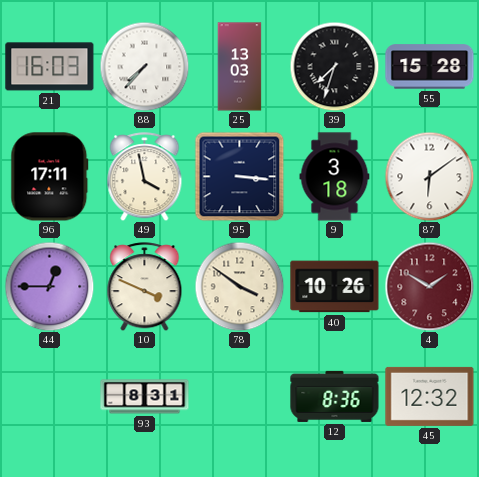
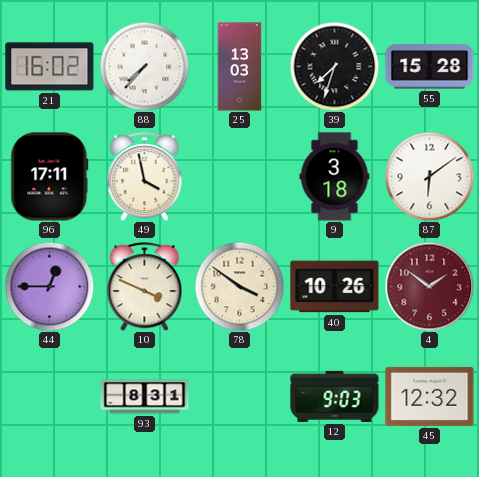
21: 16:03 -> 16:02 (50, 67)
95: 3:16 -> none (239, 176)
4: 1:50 -> 1:51 (429, 286)
12: 8:36 -> 9:03 (335, 396)
